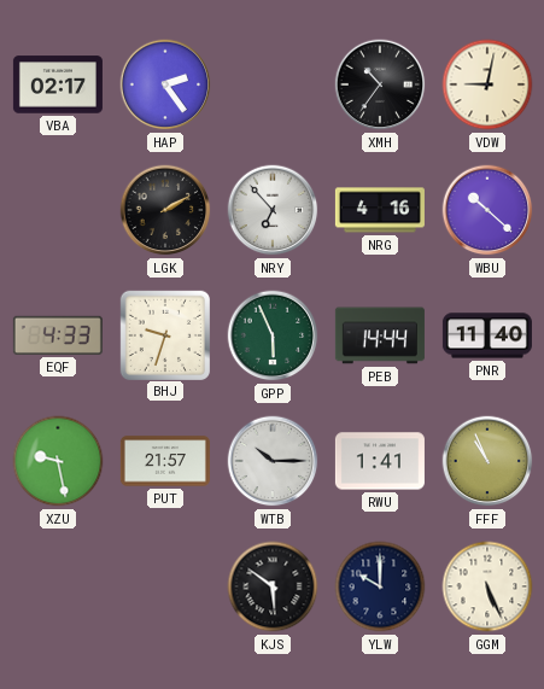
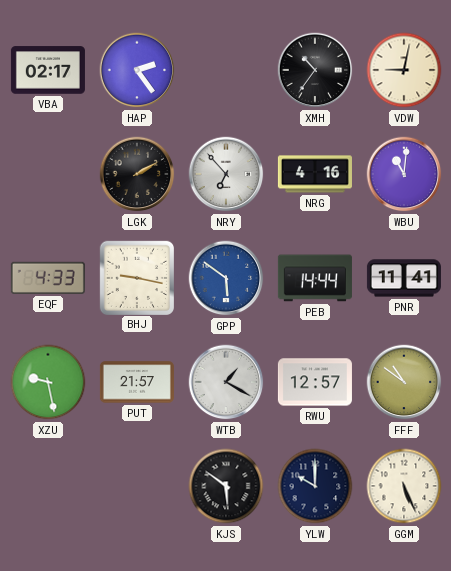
WBU: 10:22 -> 11:01 (404, 174)
BHJ: 9:33 -> 9:17 (136, 277)
GPP: 5:56 -> 5:51 (226, 278)
GPP dial: green -> blue (226, 278)
PNR: 11:40 -> 11:41 (404, 278)
WTB: 10:15 -> 1:20 (226, 382)
RWU: 1:41 -> 12:57 (315, 382)
FFF: 10:56 -> 10:51 (404, 382)
